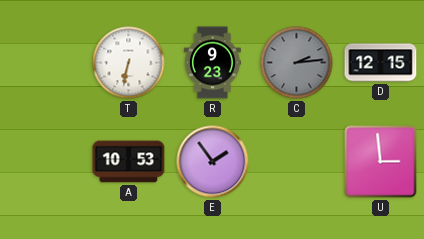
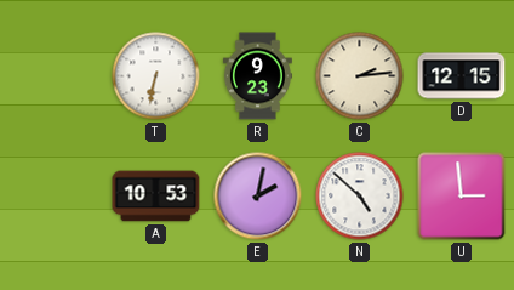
C dial: grey -> cream (360, 76)
E: 1:54 -> 2:02 (258, 197)
N: none -> 4:52 (360, 197)
